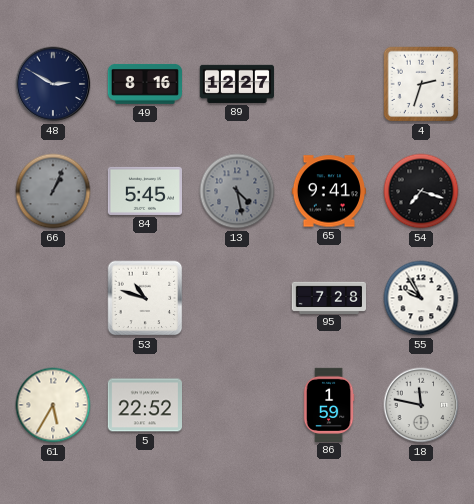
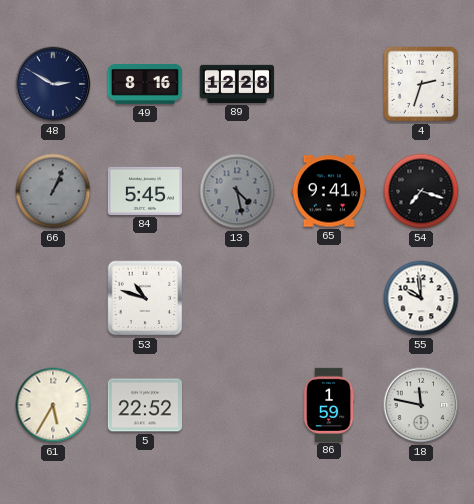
89: 12:27 -> 12:28 (236, 84)
95: 7:28 -> none (328, 297)
55: 9:55 -> 9:59 (421, 298)
